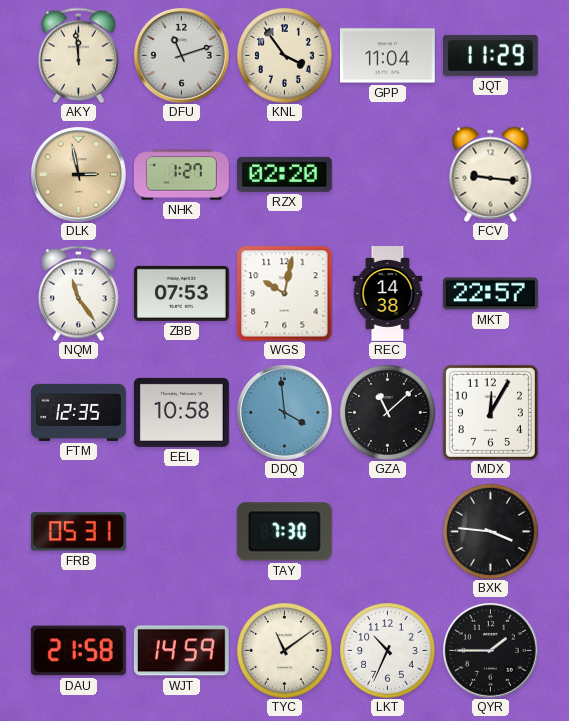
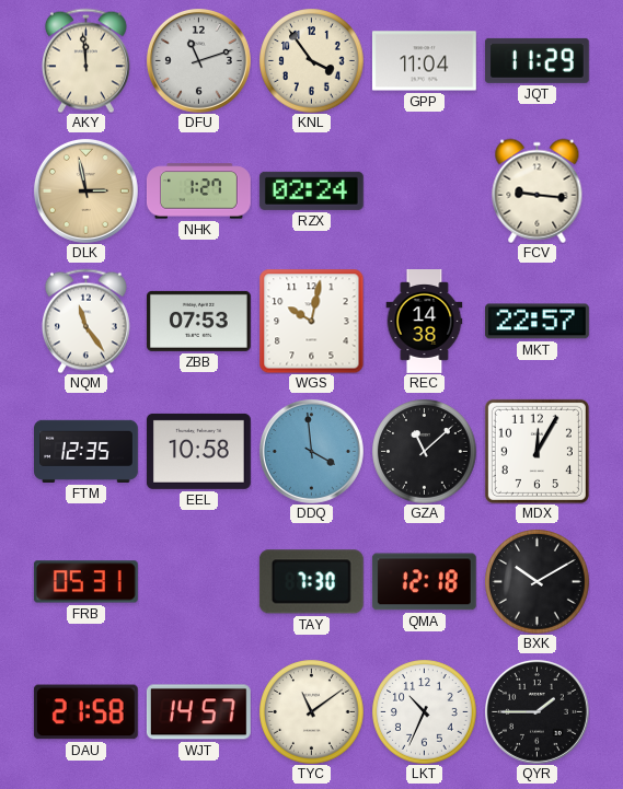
RZX: 02:20 -> 02:24 (311, 190)
QMA: none -> 12:18 (424, 582)
BXK: 3:46 -> 10:10 (537, 581)
WJT: 14:59 -> 14:57 (198, 712)
